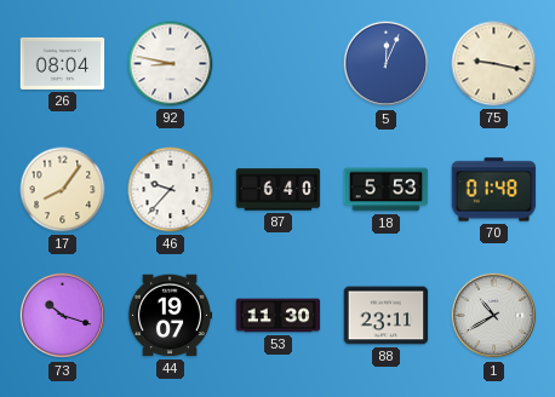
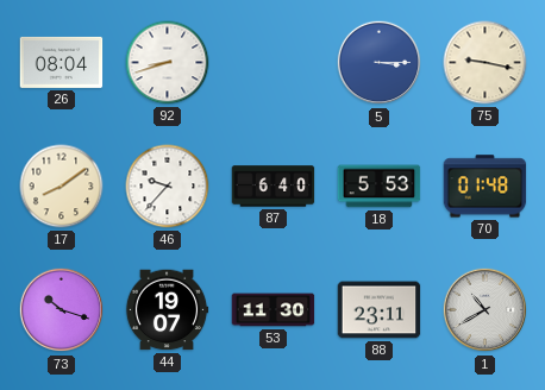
92: 8:47 -> 8:42 (168, 63)
5: 12:04 -> 3:15 (380, 63)
17: 8:06 -> 8:09 (62, 187)
